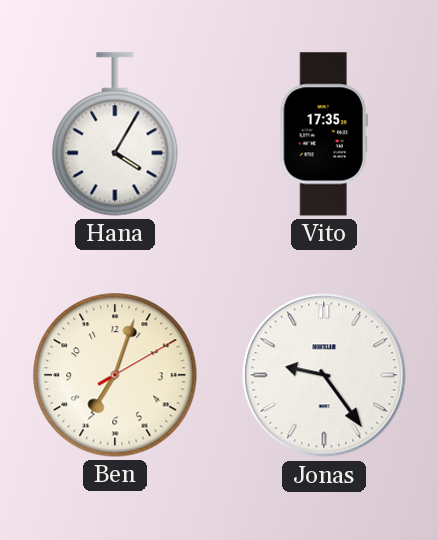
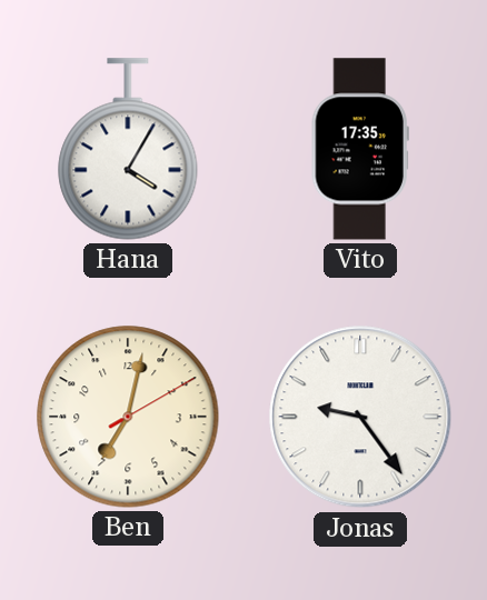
Ben: 7:03 -> 7:02 (128, 417)
